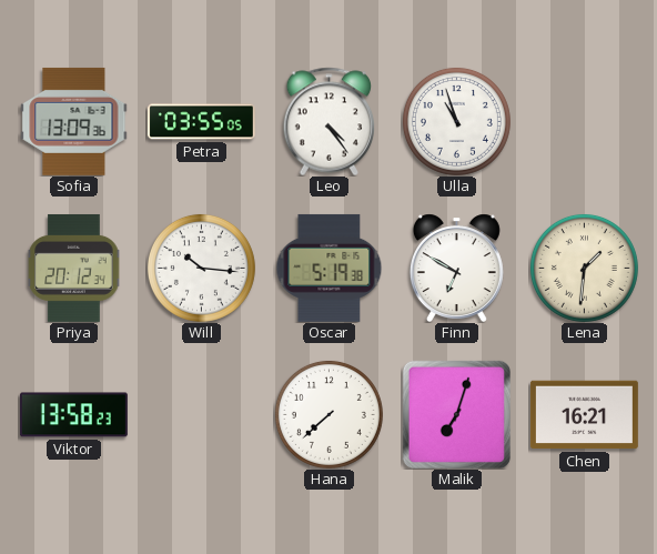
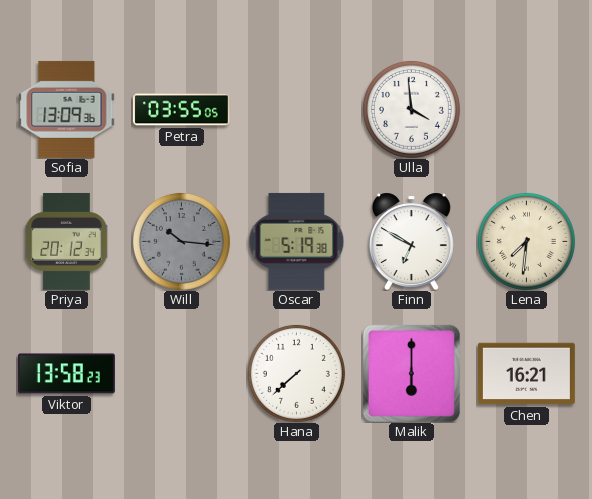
Leo: 4:24 -> none (330, 121)
Ulla: 10:57 -> 3:59 (411, 109)
Will dial: white -> grey (181, 241)
Lena: 1:31 -> 7:31 (526, 241)
Malik: 7:03 -> 6:00 (411, 373)
